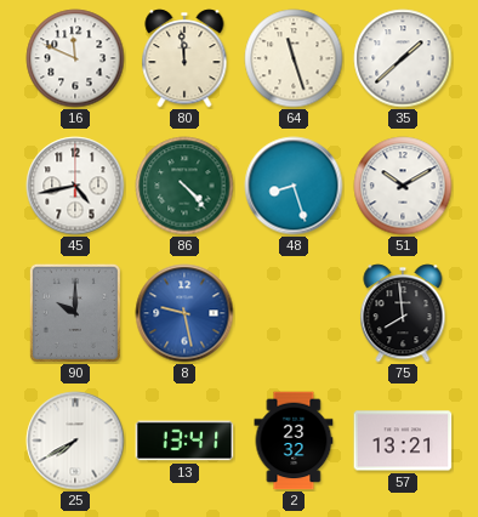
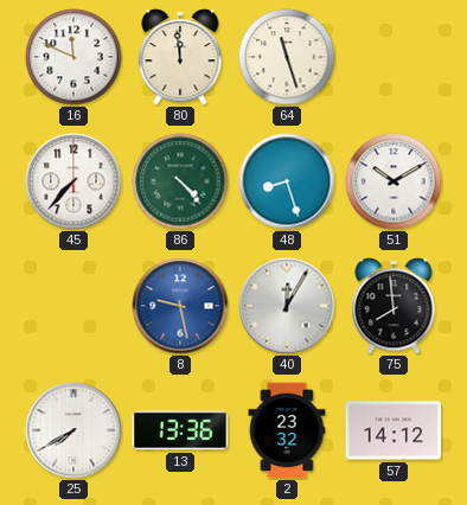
35: 1:38 -> none (403, 58)
45: 4:43 -> 7:37 (73, 181)
90: 10:00 -> none (75, 313)
40: none -> 12:05 (287, 306)
13: 13:41 -> 13:36 (180, 430)
57: 13:21 -> 14:12 (394, 430)
